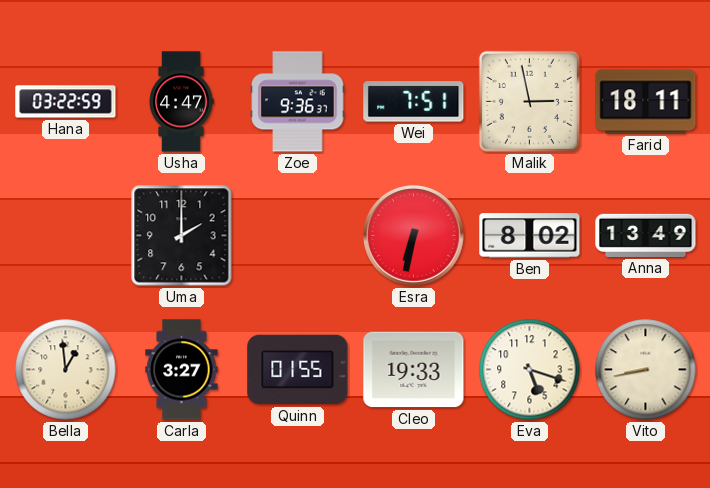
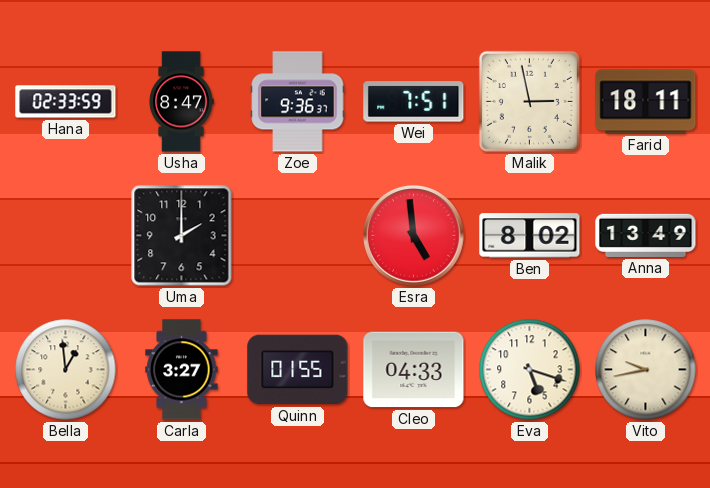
Hana: 03:22 -> 02:33 (66, 102)
Usha: 4:47 -> 8:47 (181, 102)
Esra: 6:32 -> 4:59 (414, 236)
Cleo: 19:33 -> 04:33 (414, 370)
Vito: 8:43 -> 9:43 (646, 370)
